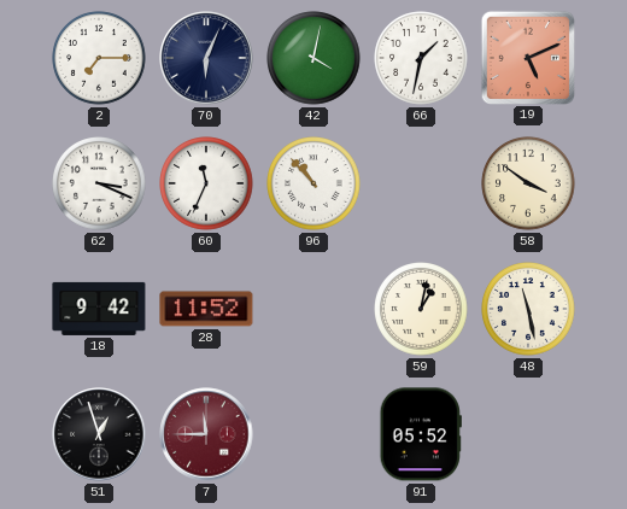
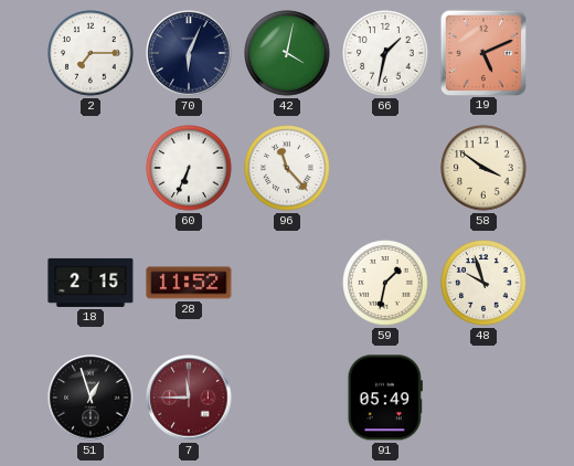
62: 3:19 -> none (99, 183)
60: 11:34 -> 6:34 (189, 168)
96: 10:53 -> 11:23 (287, 168)
18: 9:42 -> 2:15 (91, 283)
59: 1:02 -> 1:32 (385, 283)
48: 11:28 -> 9:57 (483, 283)
91: 05:52 -> 05:49 (385, 398)
